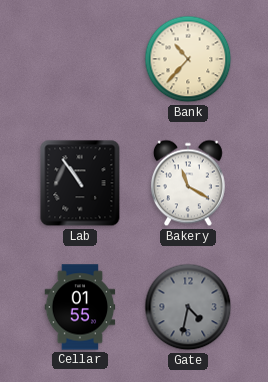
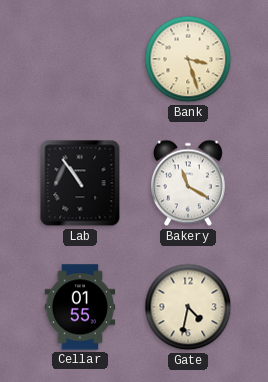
Bank: 10:37 -> 3:27 (188, 59)
Gate dial: grey -> cream (188, 307)
